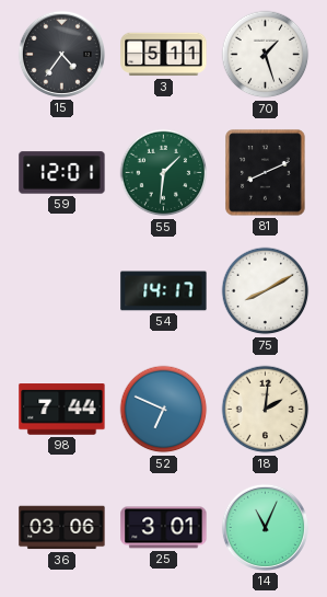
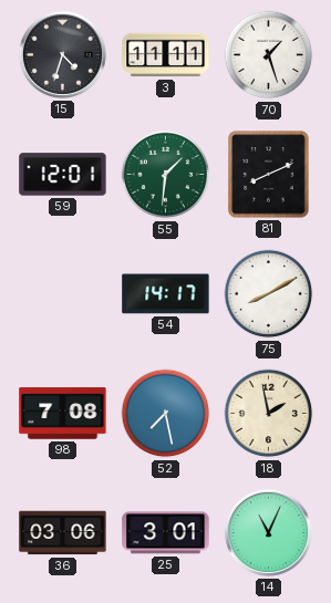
15: 4:36 -> 4:33 (62, 54)
3: 5:11 -> 11:11 (166, 55)
98: 7:44 -> 7:08 (63, 414)
52: 6:49 -> 7:28 (166, 414)
18: 2:01 -> 1:58 (269, 414)
